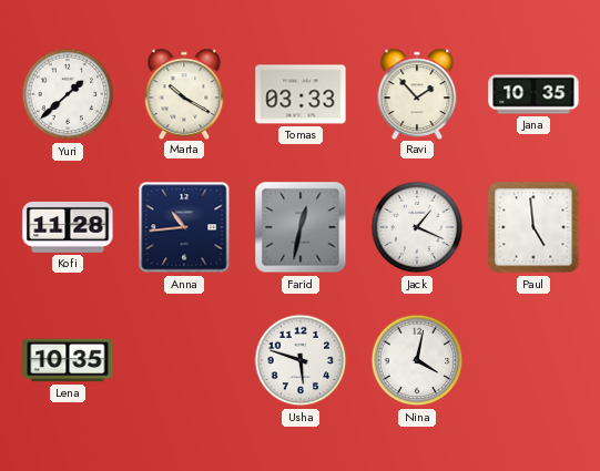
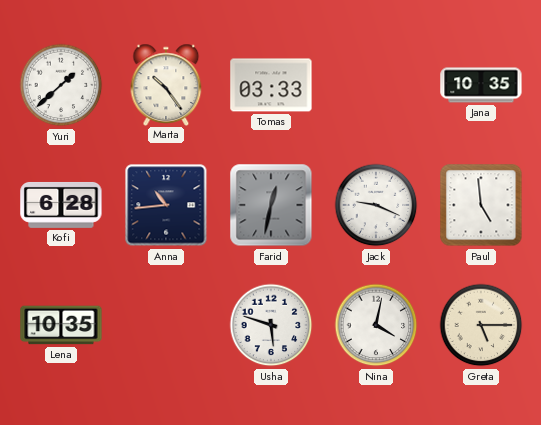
Marta: 10:20 -> 10:24 (166, 84)
Ravi: 1:53 -> none (417, 93)
Kofi: 11:28 -> 6:28 (61, 205)
Jack: 1:19 -> 9:19 (376, 205)
Greta: none -> 5:15 (481, 325)
